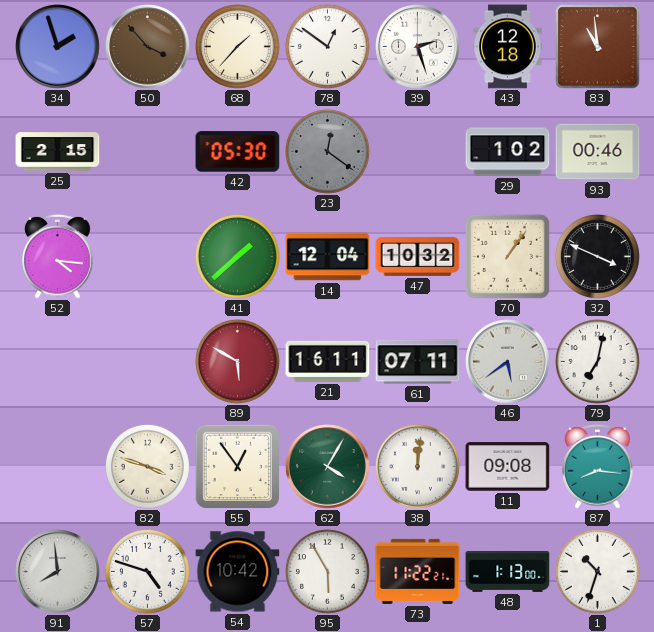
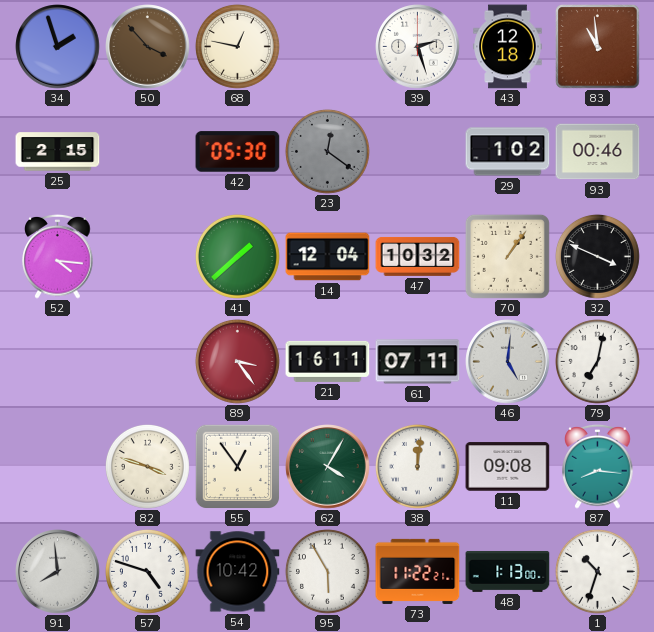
68: 1:37 -> 12:47 (237, 46)
78: 12:51 -> none (327, 46)
89: 5:50 -> 3:24 (237, 361)
46: 5:39 -> 5:01 (508, 362)
